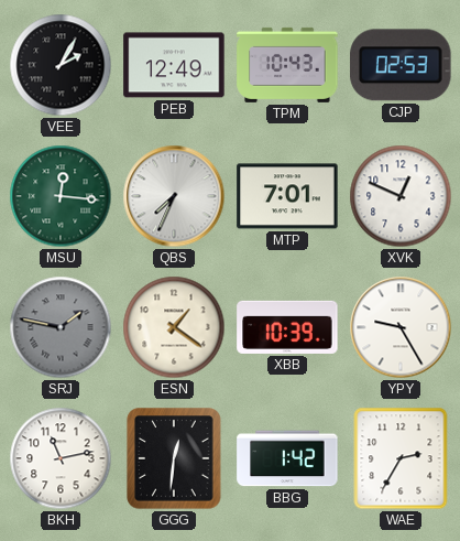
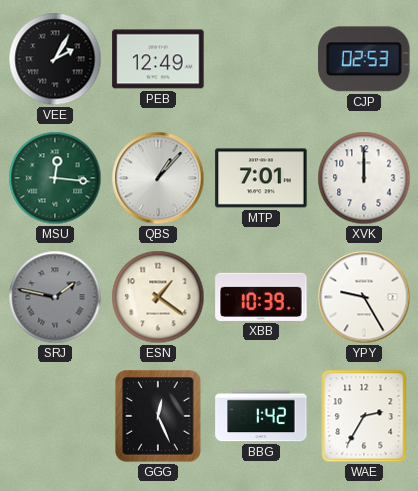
TPM: 10:43 -> none (287, 65)
QBS: 7:34 -> 1:07 (158, 178)
XVK: 12:49 -> 12:00 (364, 178)
BKH: 11:13 -> none (61, 458)
GGG: 12:31 -> 12:26 (158, 416)
